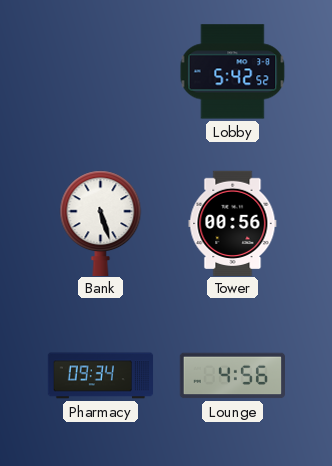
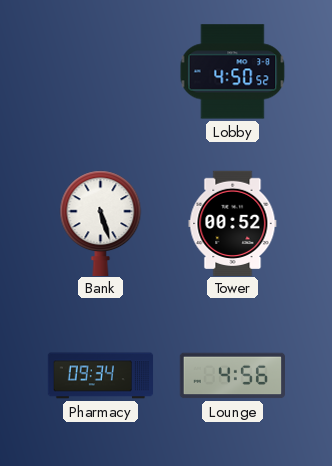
Lobby: 5:42 -> 4:50 (233, 72)
Tower: 00:56 -> 00:52 (233, 223)
